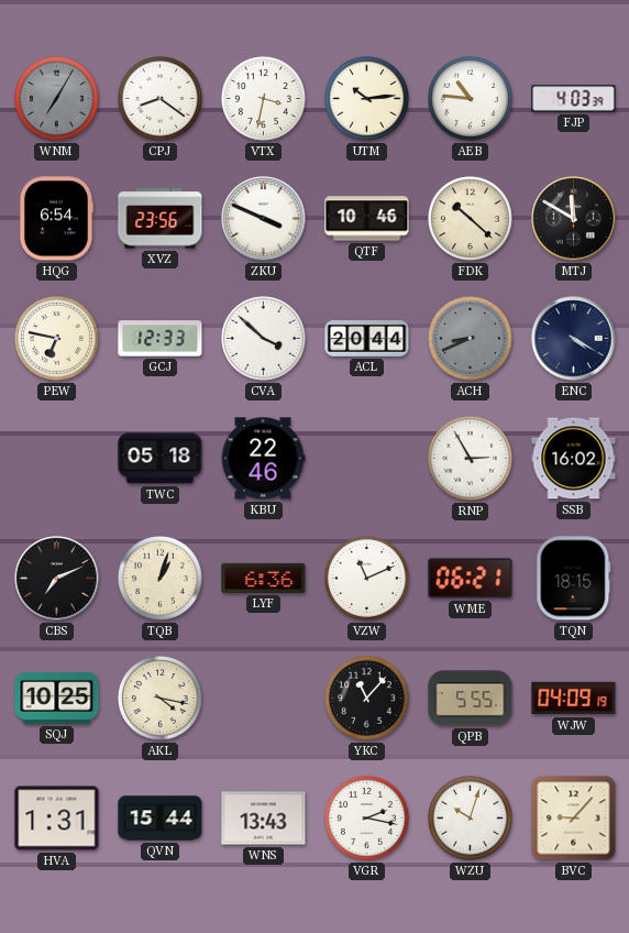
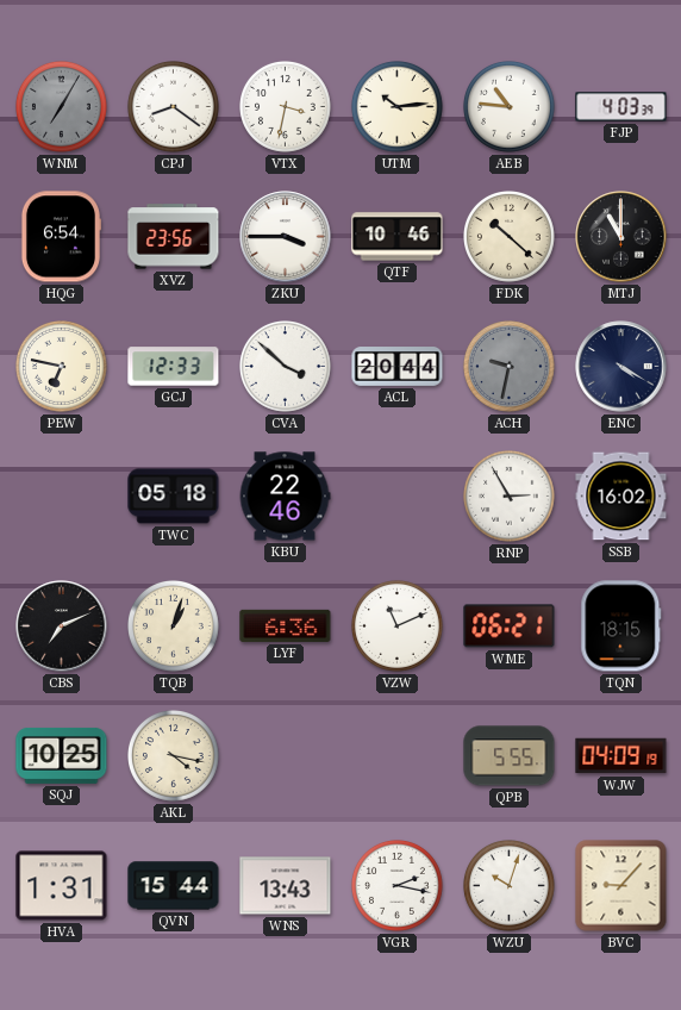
ZKU: 3:49 -> 3:45 (286, 237)
MTJ: 11:50 -> 11:00 (621, 237)
ACH: 8:41 -> 9:32 (510, 367)
YKC: 11:07 -> none (367, 699)
